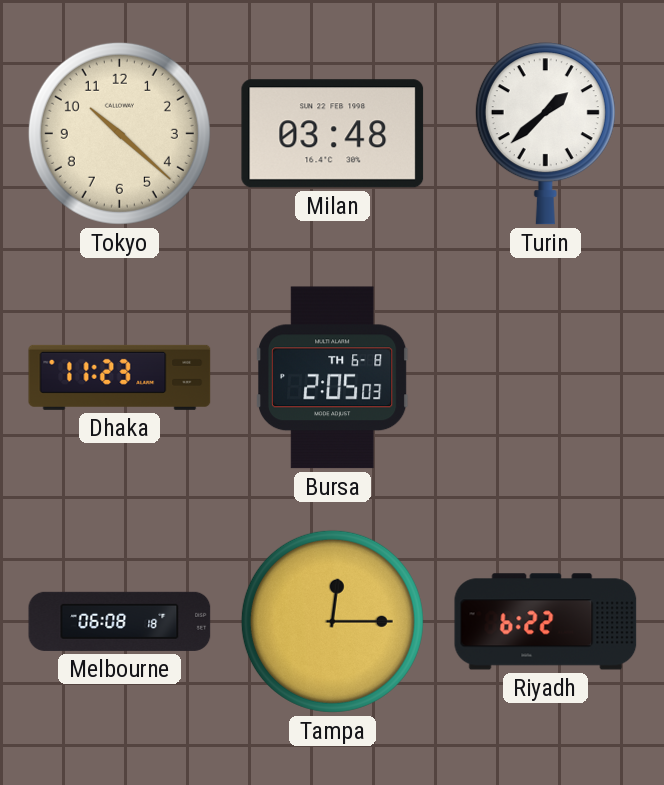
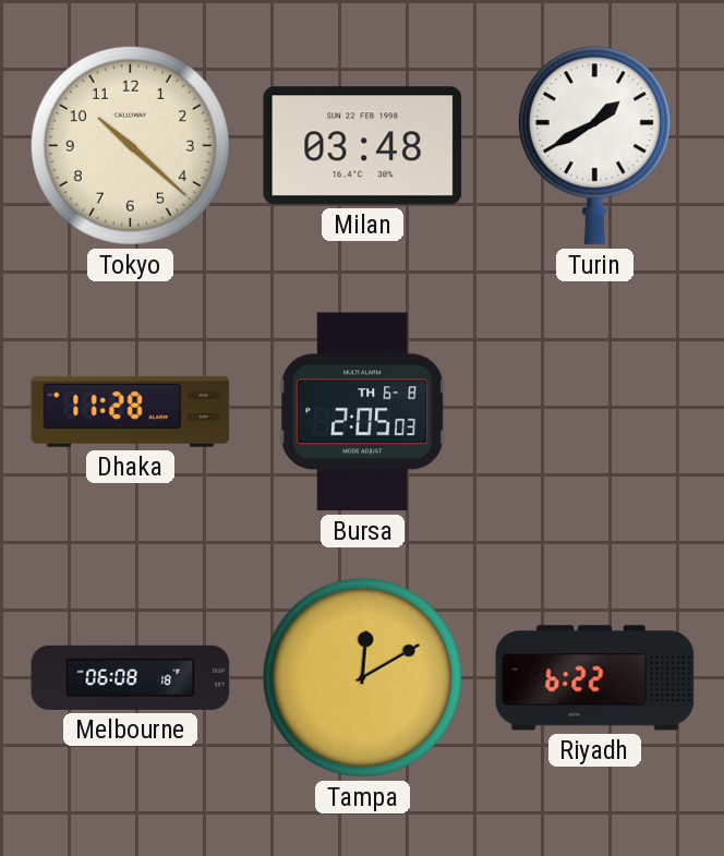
Turin: 1:38 -> 1:40 (594, 146)
Dhaka: 11:23 -> 11:28 (131, 411)
Tampa: 12:15 -> 12:10 (362, 677)
